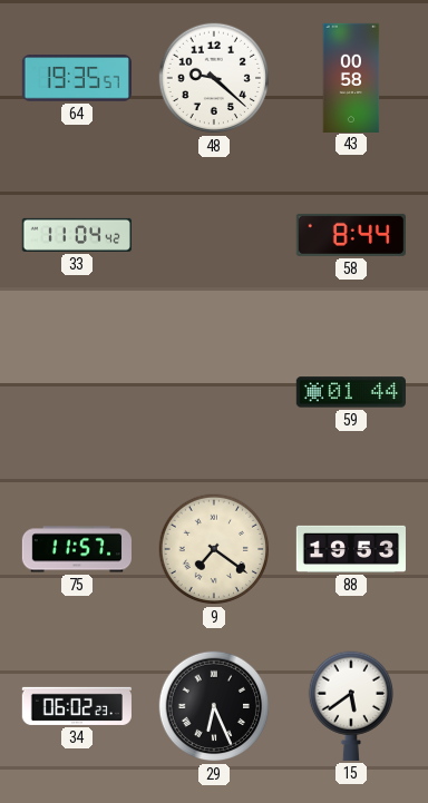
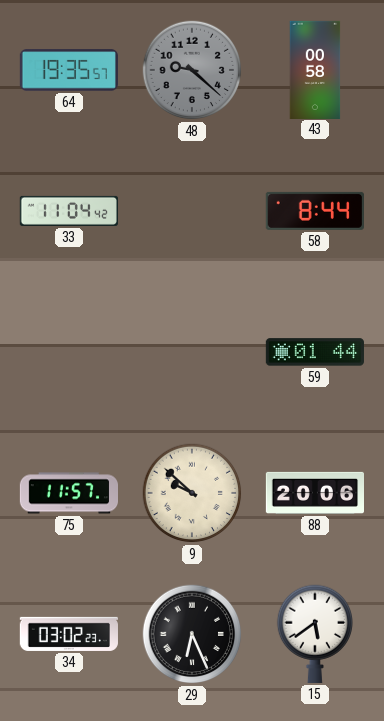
48 dial: white -> grey (192, 70)
9: 7:21 -> 9:52 (192, 493)
88: 19:53 -> 20:06 (314, 493)
34: 06:02 -> 03:02 (69, 634)
